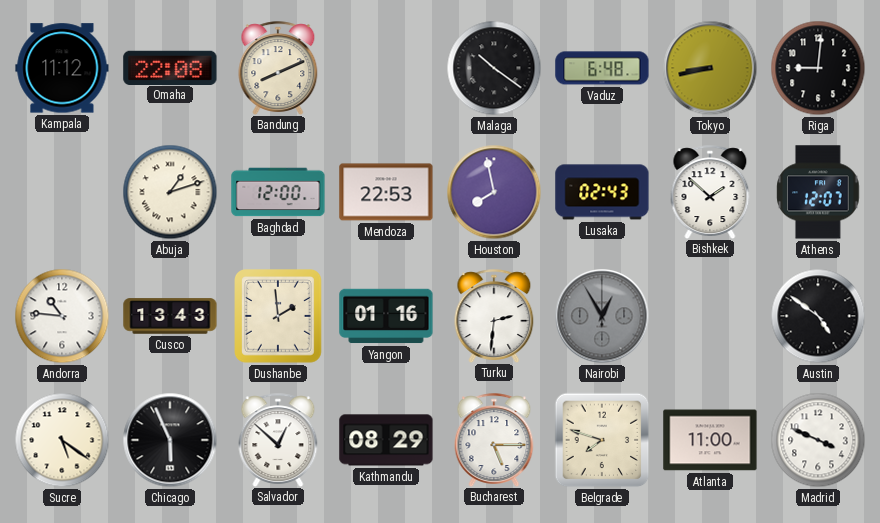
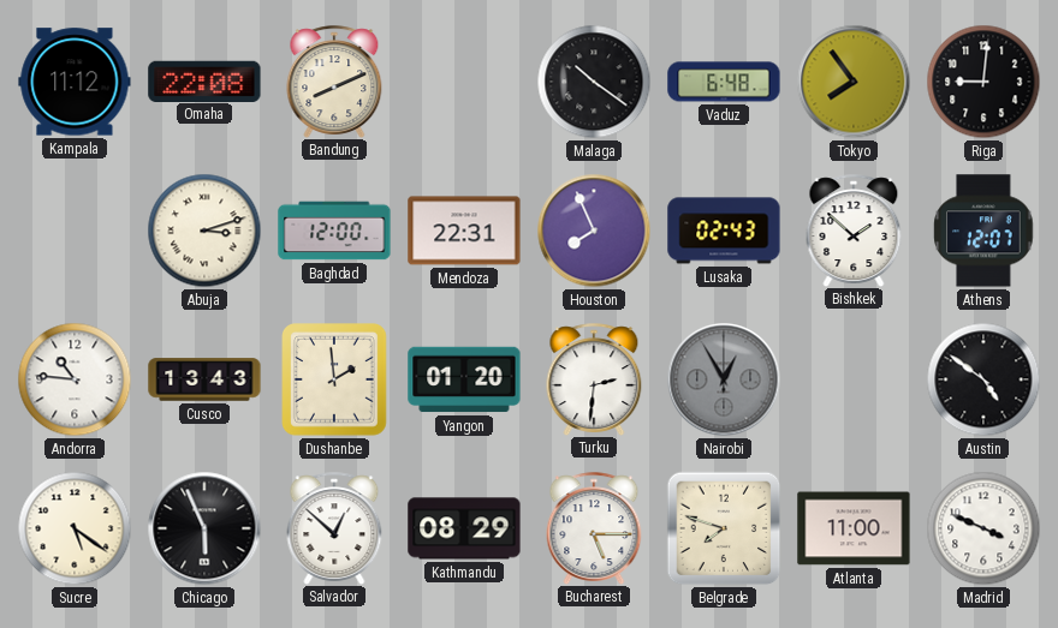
Tokyo: 8:43 -> 7:54 (854, 82)
Abuja: 1:12 -> 3:12 (204, 231)
Mendoza: 22:53 -> 22:31 (464, 231)
Houston: 7:58 -> 7:56 (594, 231)
Yangon: 01:16 -> 01:20 (464, 379)
